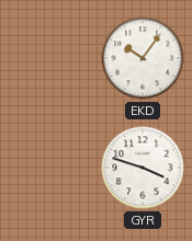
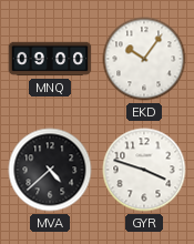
MNQ: none -> 09:00 (50, 59)
MVA: none -> 4:38 (50, 170)
